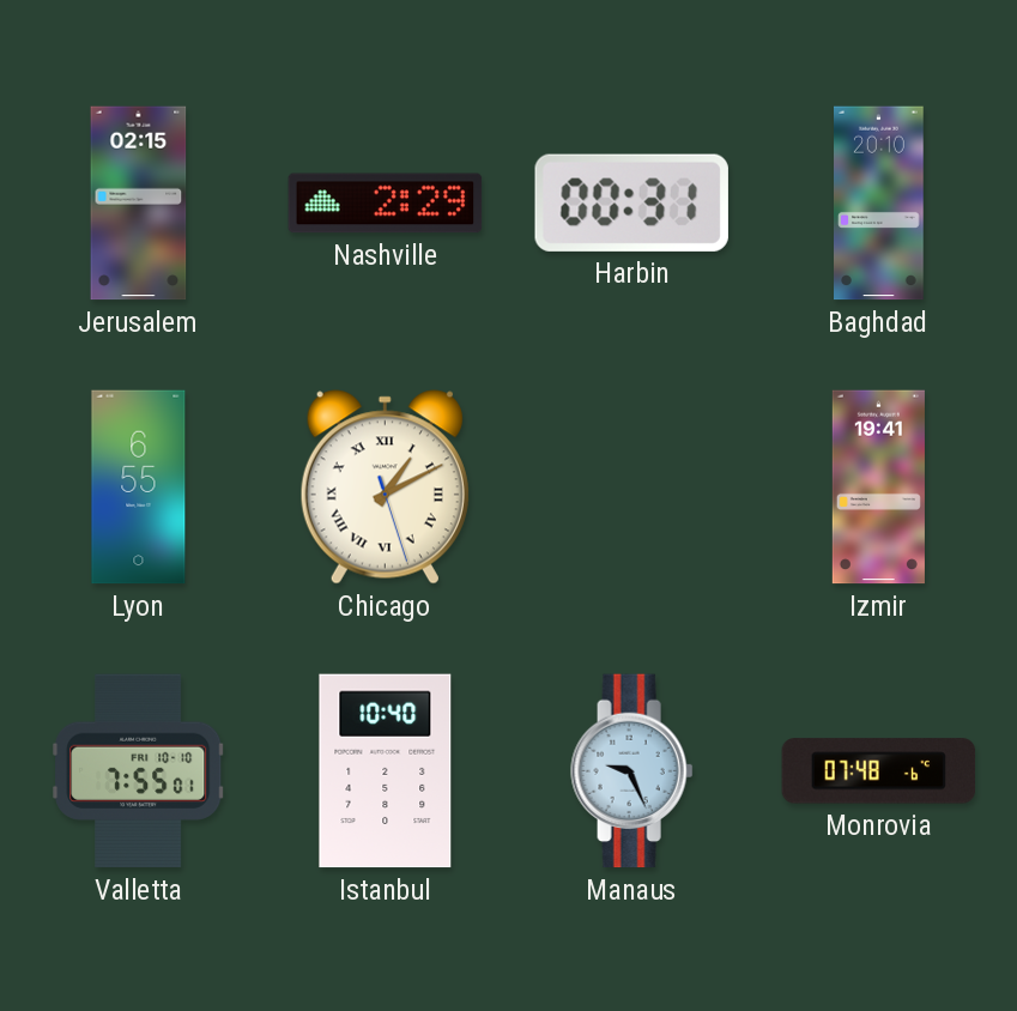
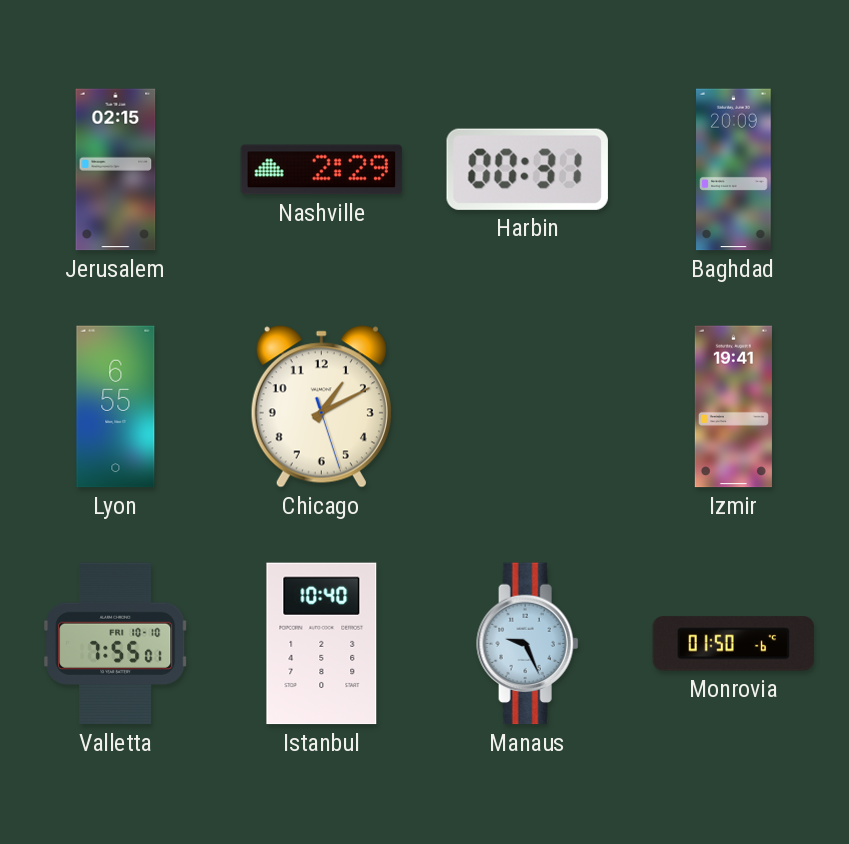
Baghdad: 20:10 -> 20:09 (734, 170)
Chicago numerals: Roman -> Arabic (321, 407)
Monrovia: 07:48 -> 01:50 (734, 644)
